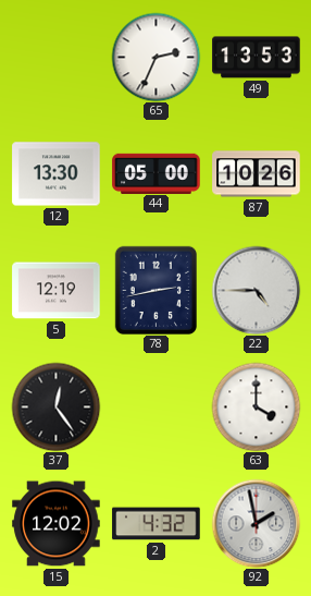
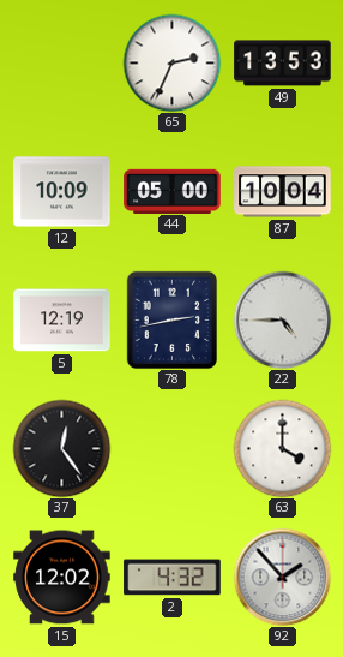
12: 13:30 -> 10:09 (62, 192)
87: 10:26 -> 10:04 (283, 192)
92: 1:58 -> 1:53 (282, 577)
